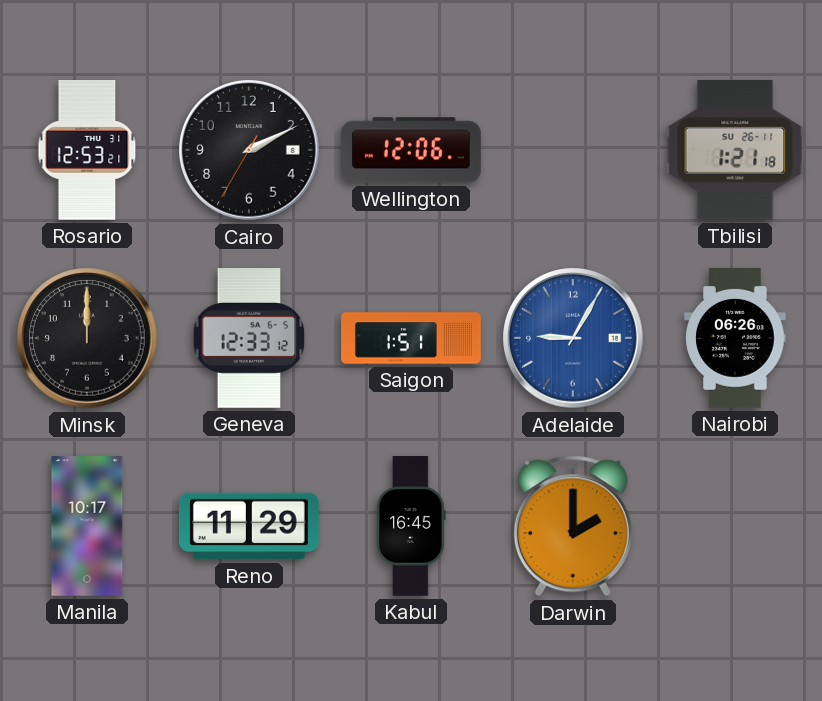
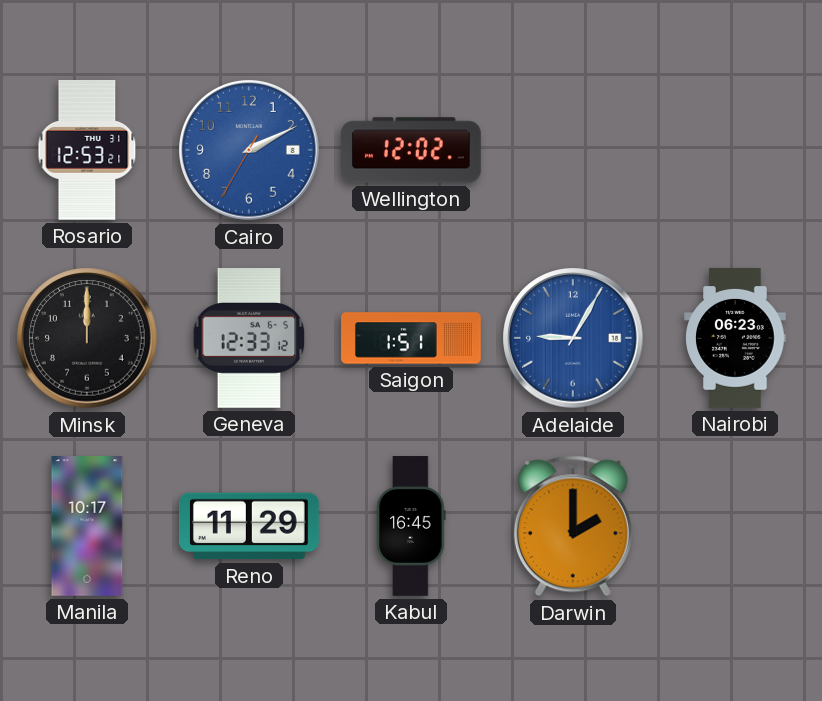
Cairo dial: black -> blue (249, 150)
Wellington: 12:06 -> 12:02 (412, 150)
Tbilisi: 1:21 -> none (735, 150)
Nairobi: 06:26 -> 06:23 (735, 339)
